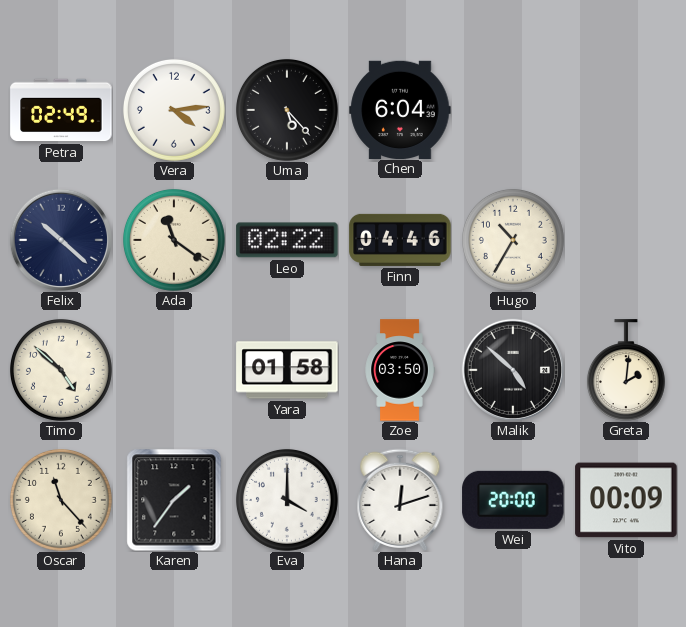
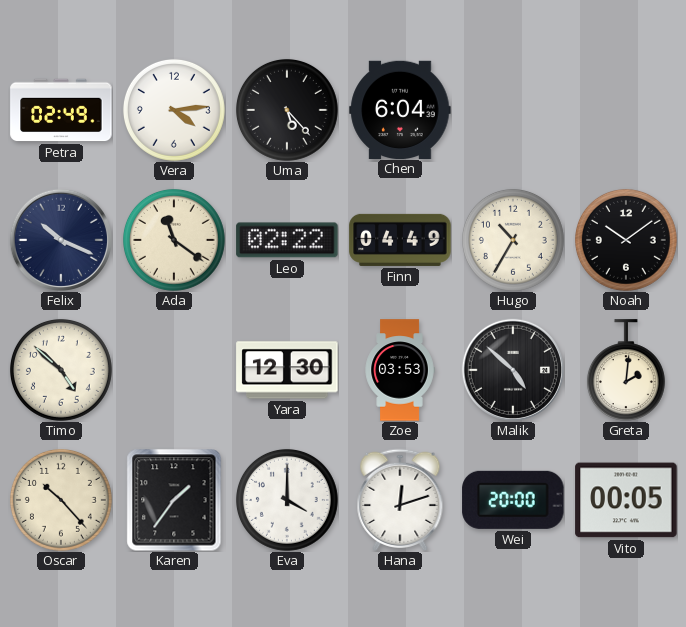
Felix: 10:22 -> 10:19 (61, 240)
Finn: 04:46 -> 04:49 (400, 240)
Noah: none -> 10:09 (626, 240)
Yara: 01:58 -> 12:30 (287, 370)
Zoe: 03:50 -> 03:53 (400, 370)
Oscar: 11:23 -> 10:23 (61, 500)
Vito: 00:09 -> 00:05 (626, 500)
